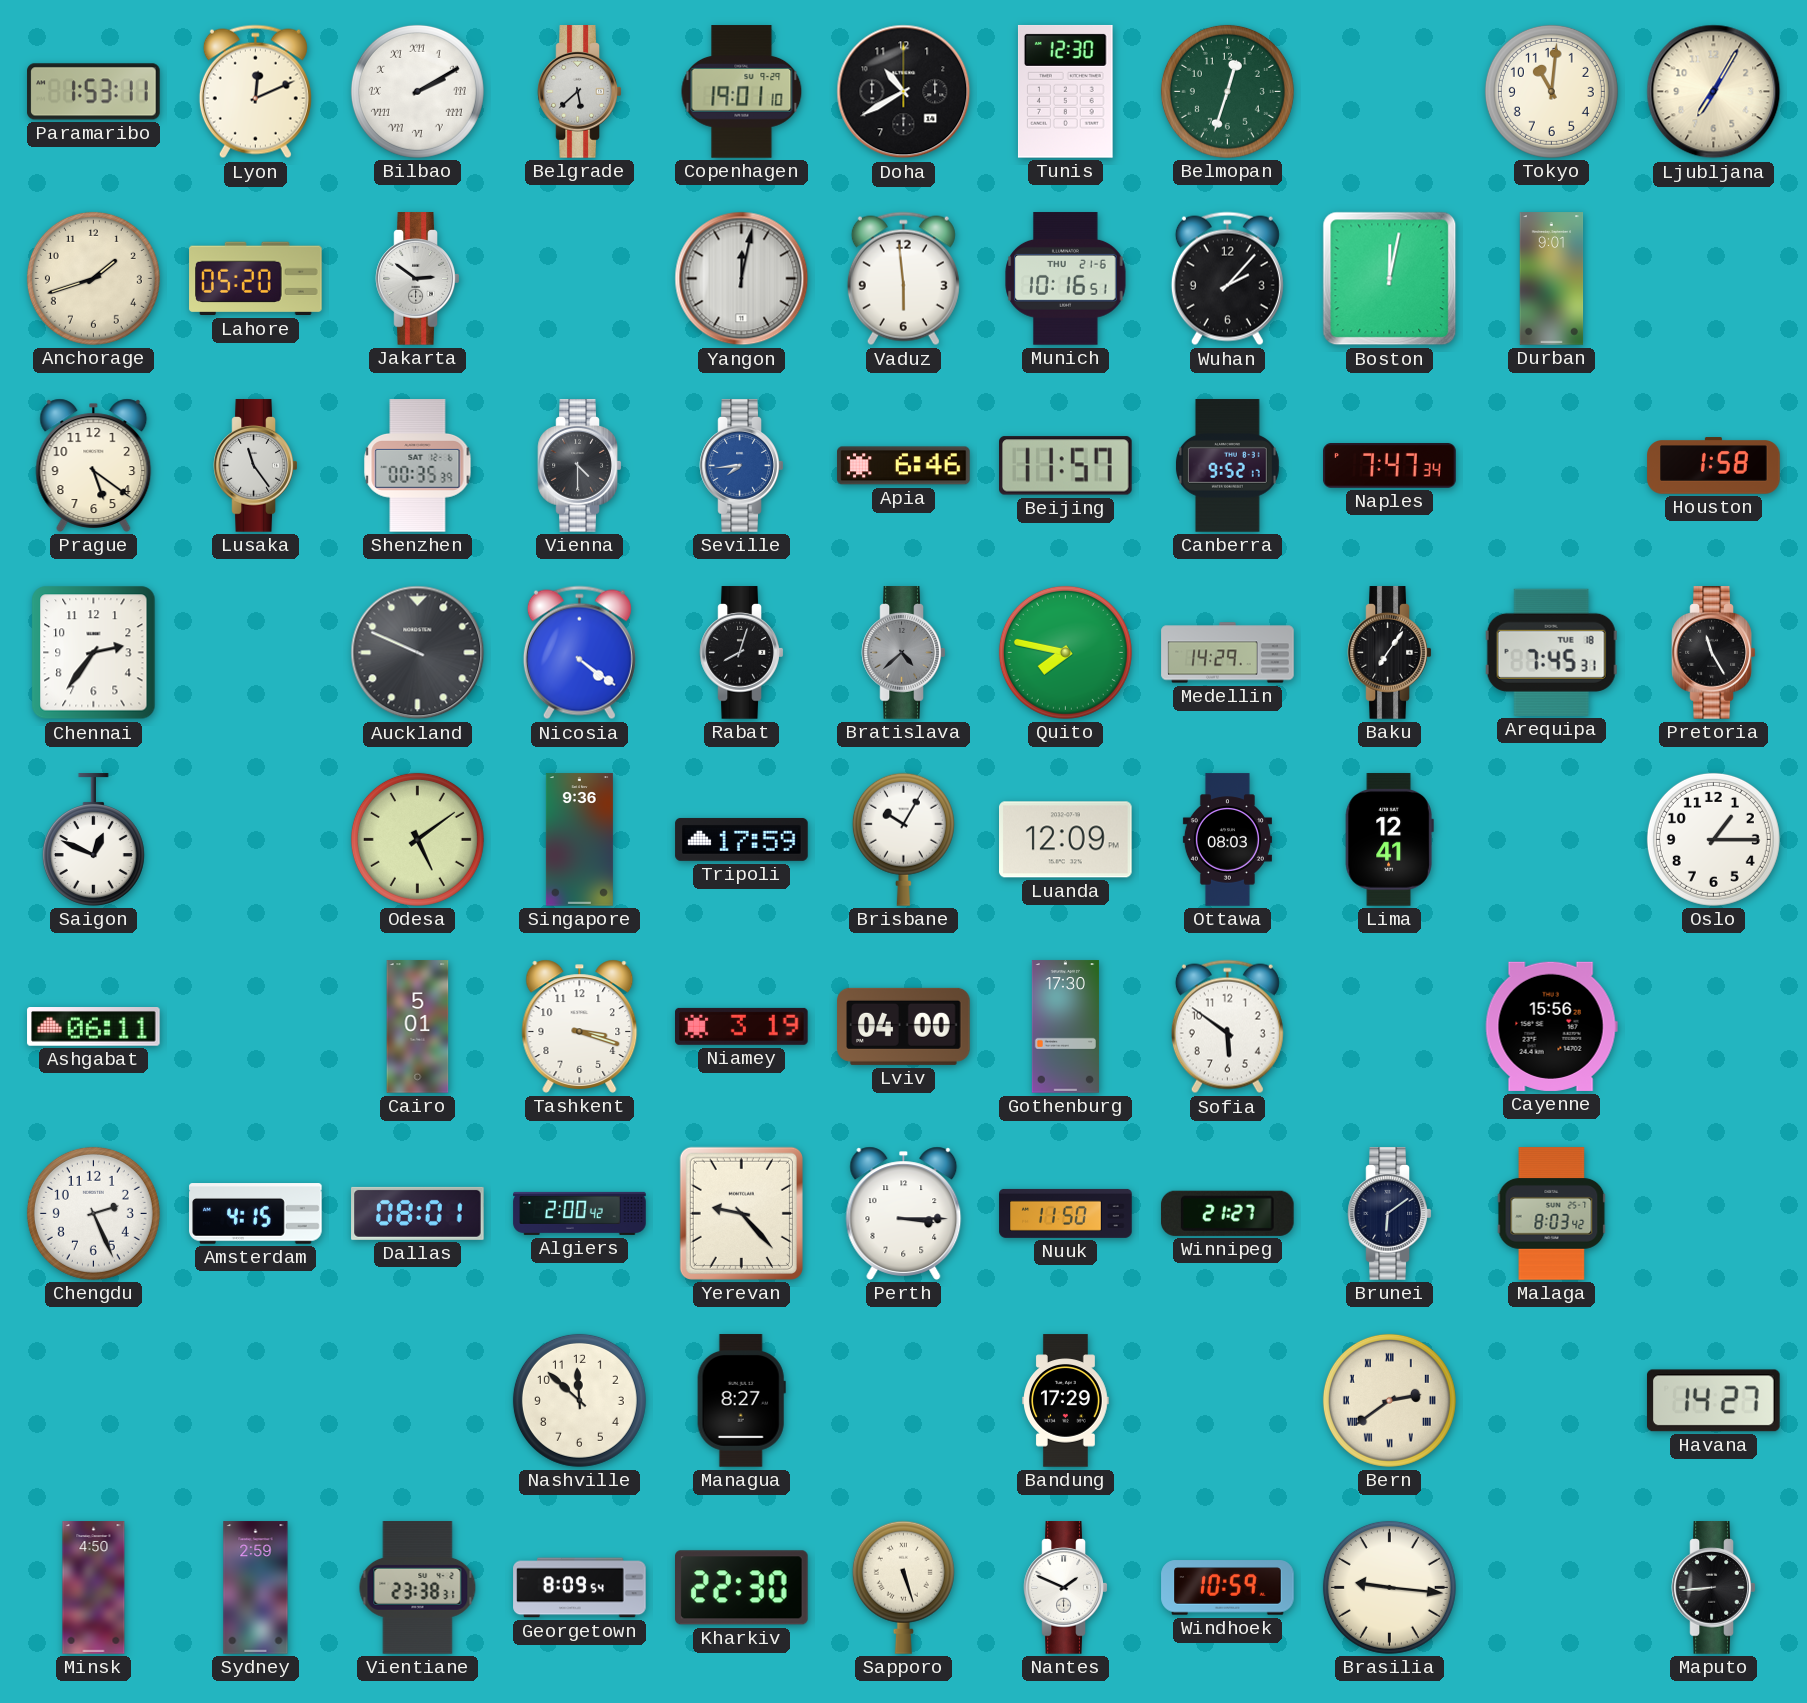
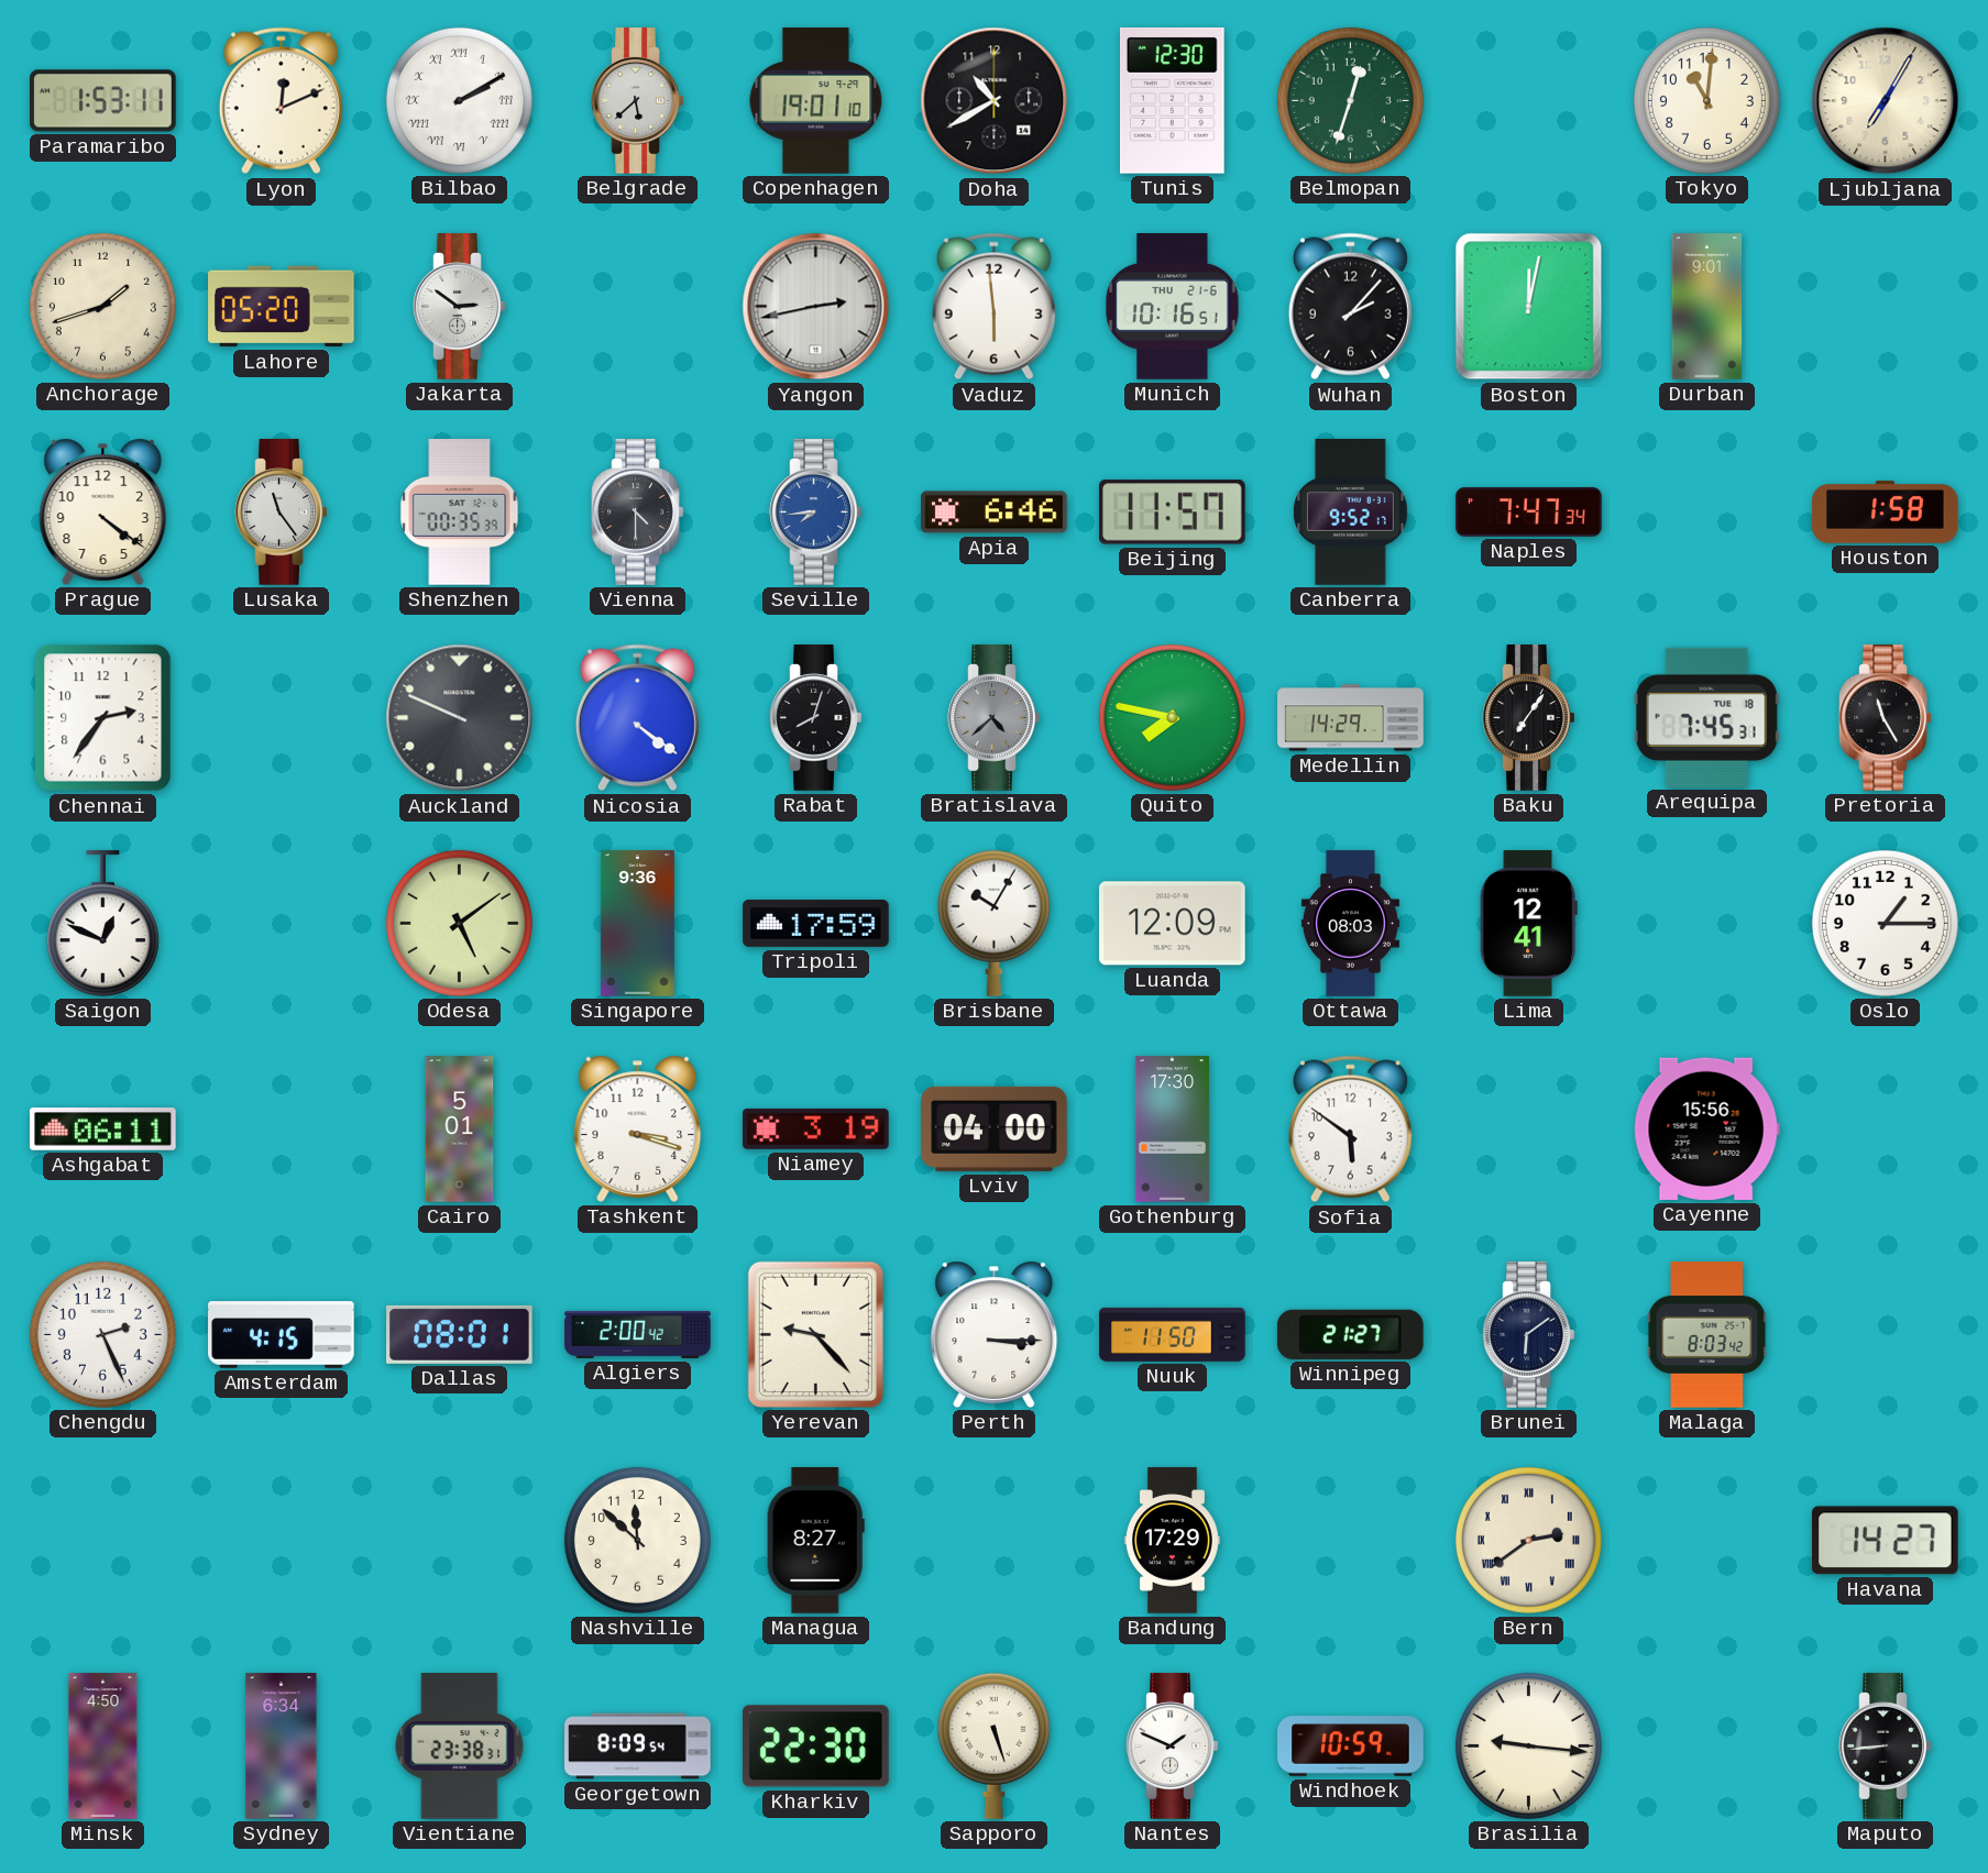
Yangon: 12:02 -> 2:43 (816, 307)
Prague: 5:21 -> 4:21 (103, 511)
Sydney: 2:59 -> 6:34 (282, 1747)
